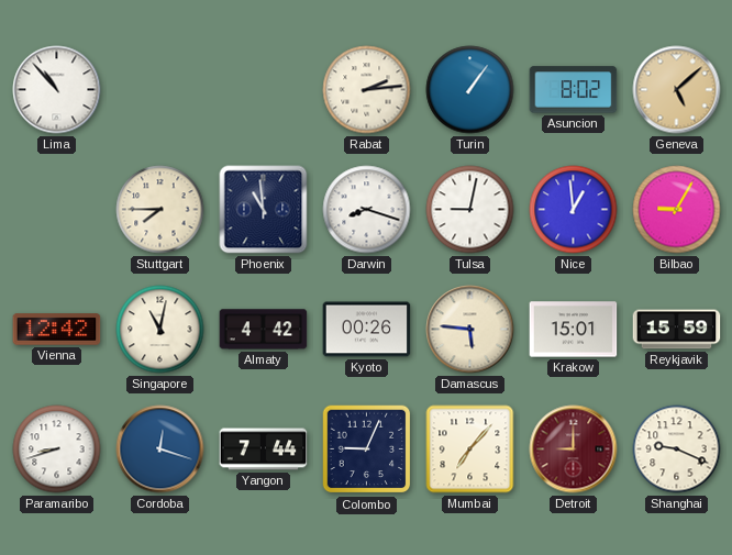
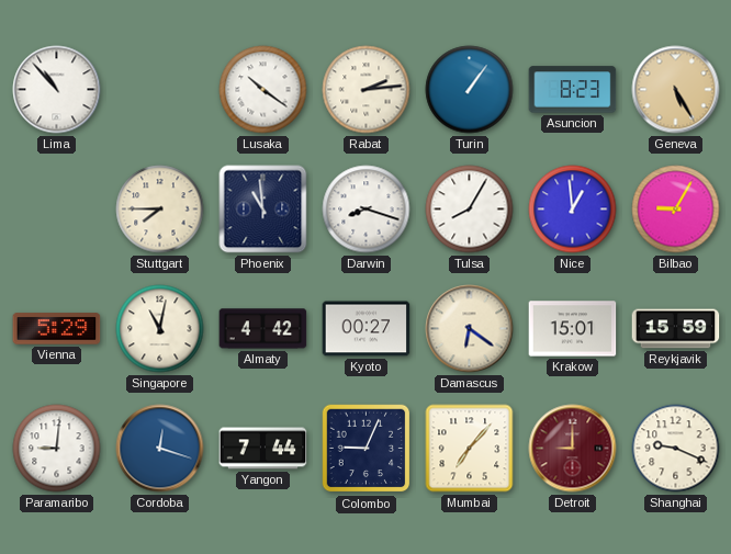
Lusaka: none -> 10:21 (263, 90)
Asuncion: 8:02 -> 8:23 (573, 90)
Geneva: 5:08 -> 5:25 (676, 90)
Tulsa: 9:02 -> 8:05 (470, 210)
Vienna: 12:42 -> 5:29 (57, 329)
Kyoto: 00:26 -> 00:27 (367, 329)
Damascus: 5:46 -> 6:21 (470, 329)
Paramaribo: 8:42 -> 9:01 (57, 449)
